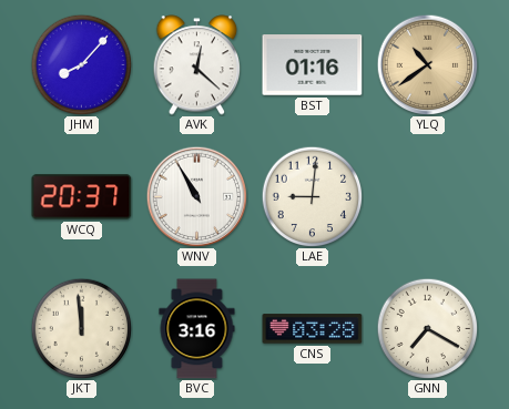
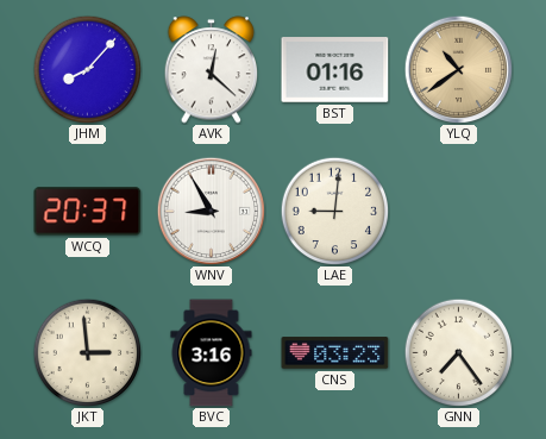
WNV: 10:55 -> 8:55 (211, 211)
JKT: 11:59 -> 2:59 (87, 352)
CNS: 03:28 -> 03:23 (335, 353)
GNN: 7:20 -> 7:24 (458, 352)
